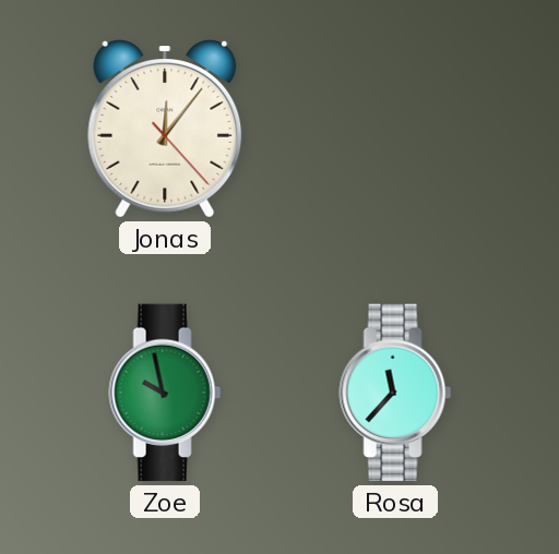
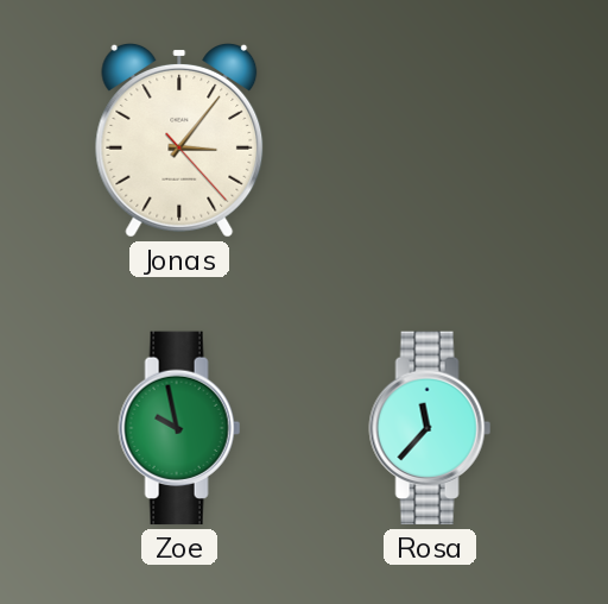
Jonas: 12:06 -> 3:06 (179, 141)
